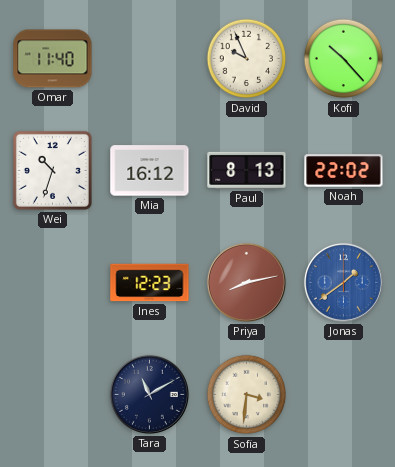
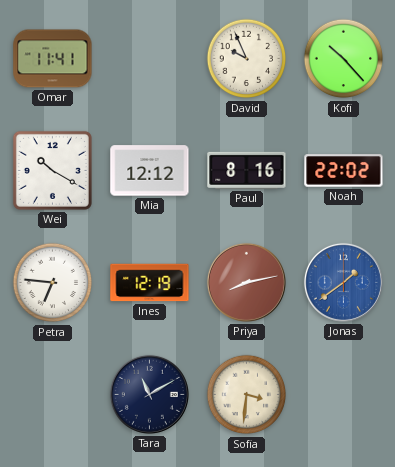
Omar: 11:40 -> 11:41 (53, 59)
Wei: 10:33 -> 10:20 (52, 170)
Mia: 16:12 -> 12:12 (150, 171)
Paul: 8:13 -> 8:16 (247, 170)
Petra: none -> 6:46 (53, 283)
Ines: 12:23 -> 12:19 (150, 283)
